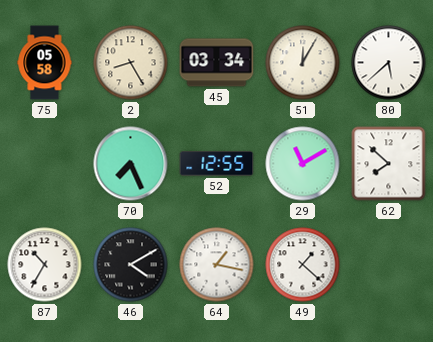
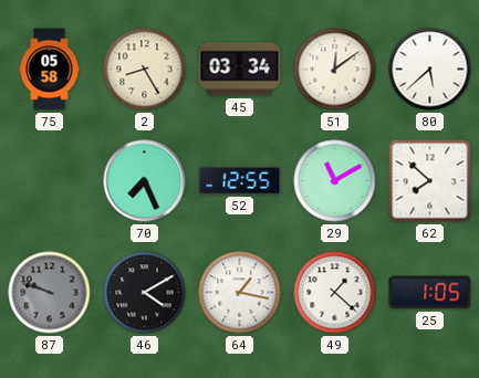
51: 12:05 -> 12:09 (335, 70)
87: 10:35 -> 9:48 (50, 293)
87 dial: white -> grey (50, 293)
25: none -> 1:05 (430, 293)
